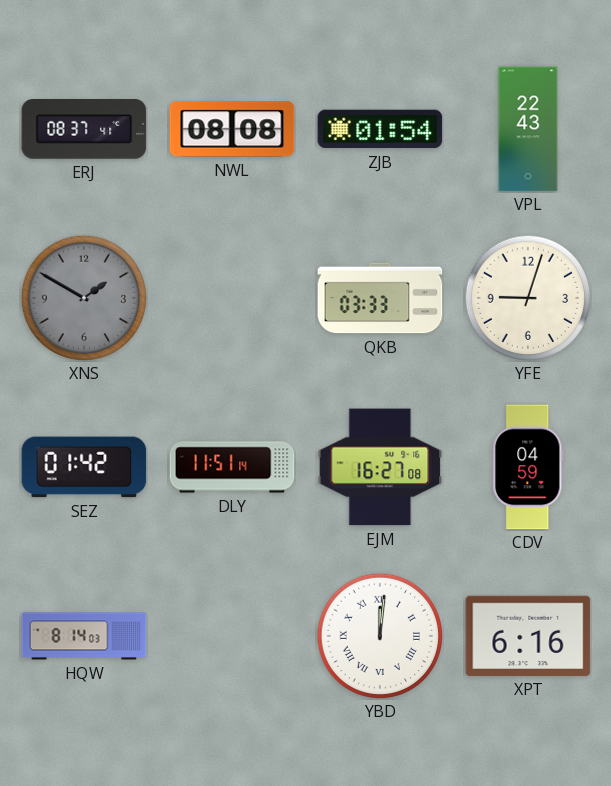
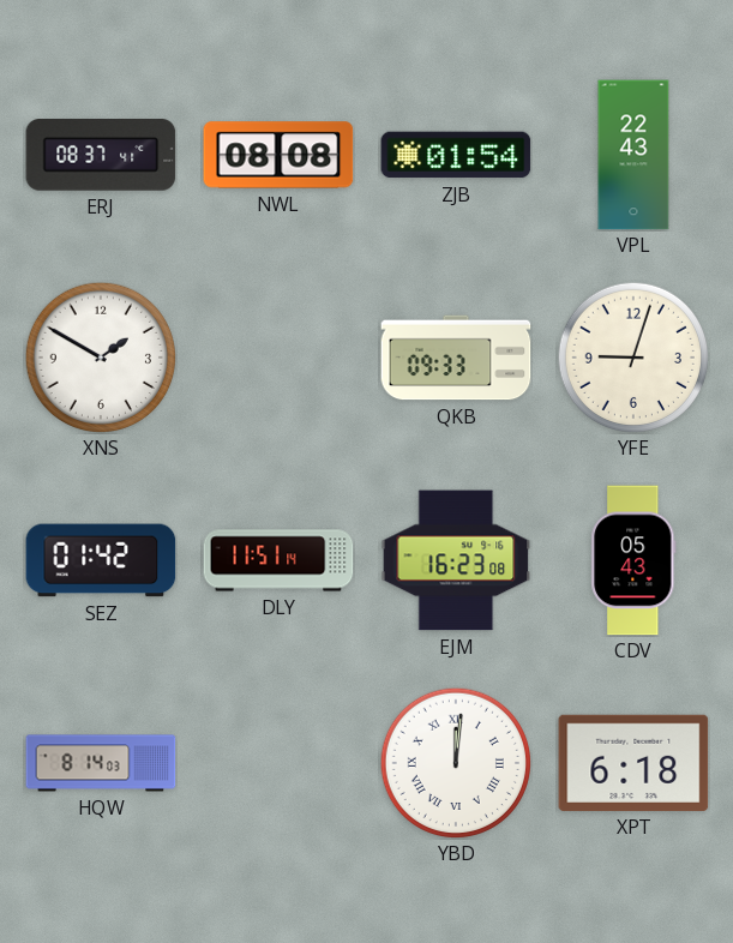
XNS dial: grey -> white (100, 356)
QKB: 03:33 -> 09:33 (456, 358)
EJM: 16:27 -> 16:23 (456, 560)
CDV: 04:59 -> 05:43 (633, 560)
XPT: 6:16 -> 6:18 (633, 763)
